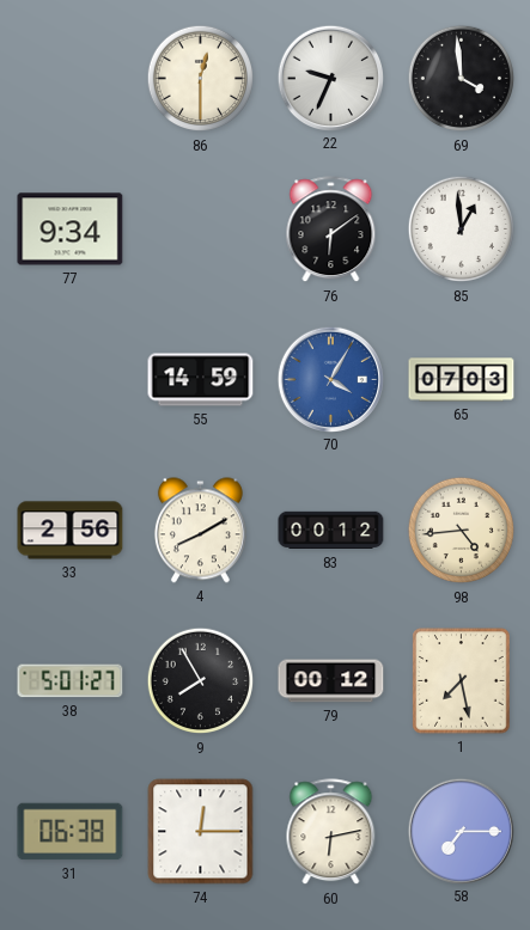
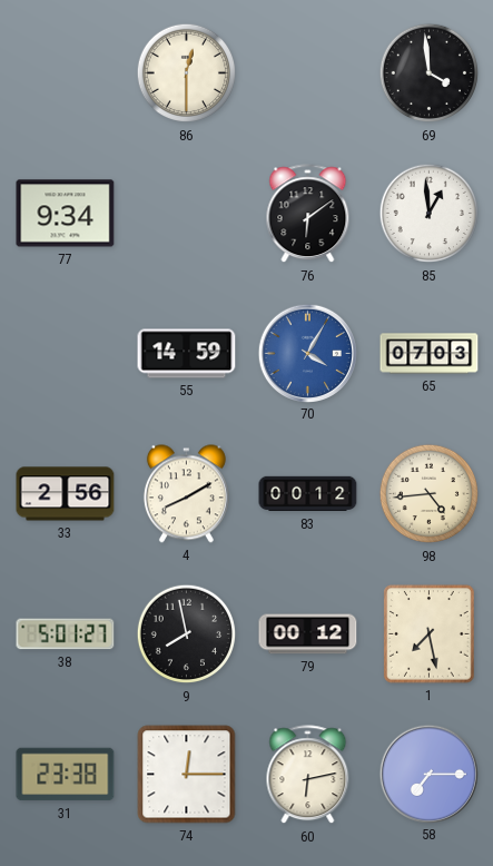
22: 9:34 -> none (330, 78)
9: 7:55 -> 7:58 (187, 634)
31: 06:38 -> 23:38 (66, 775)
